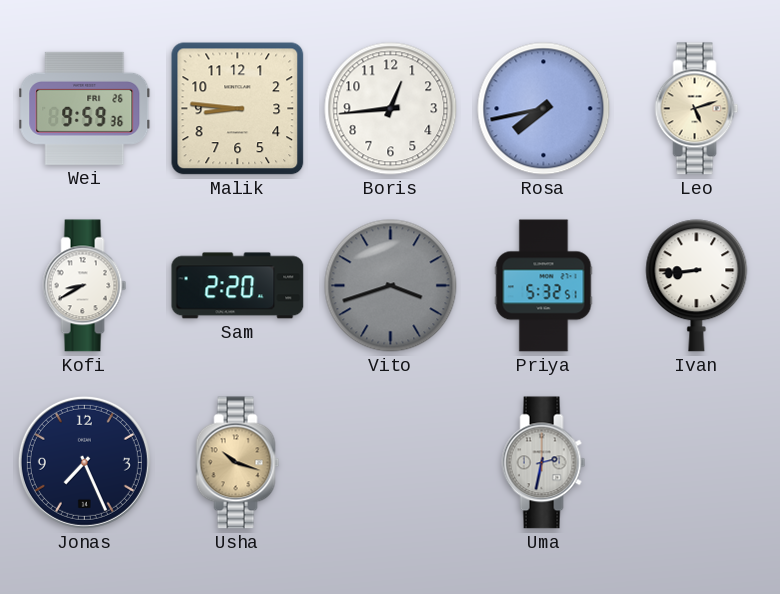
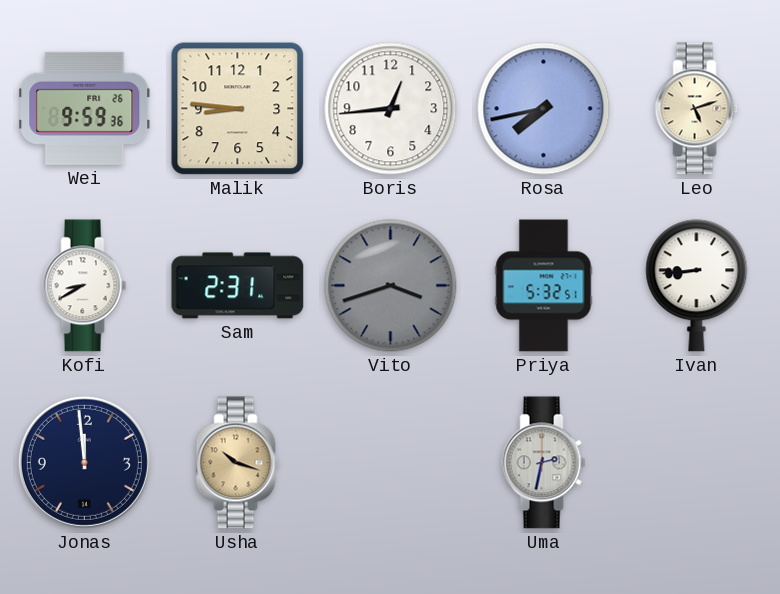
Sam: 2:20 -> 2:31 (238, 286)
Jonas: 7:26 -> 11:59 (84, 462)
